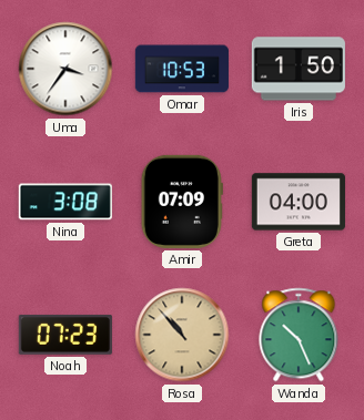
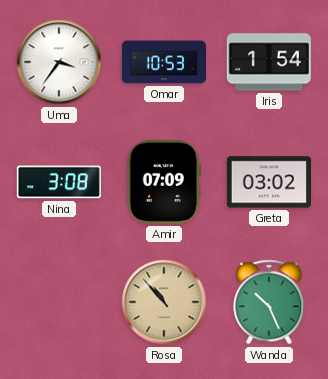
Iris: 1:50 -> 1:54 (269, 62)
Greta: 04:00 -> 03:02 (269, 182)
Noah: 07:23 -> none (65, 335)
